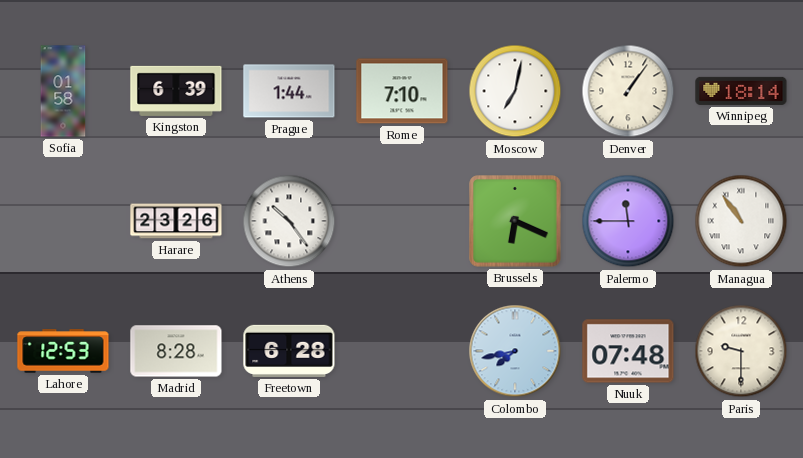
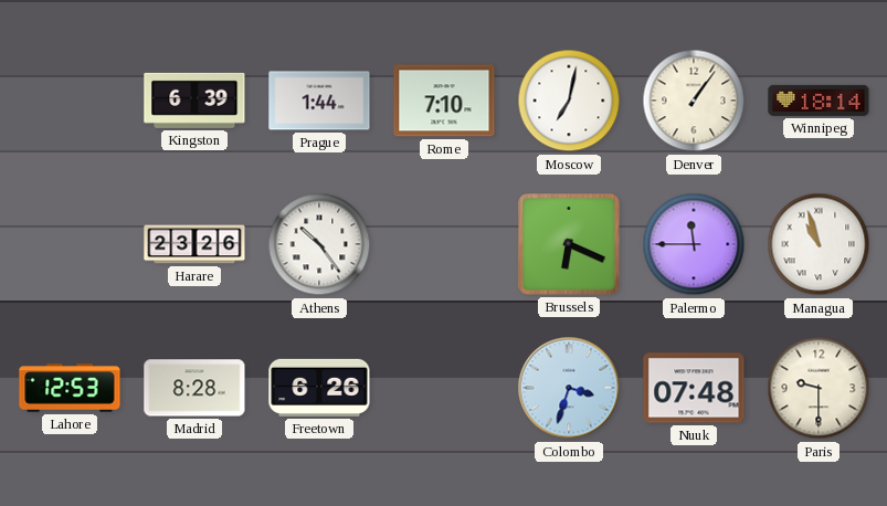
Sofia: 01:58 -> none (63, 91)
Managua: 10:54 -> 10:57 (819, 244)
Freetown: 6:28 -> 6:26 (319, 388)
Colombo: 7:43 -> 3:33 (569, 388)
